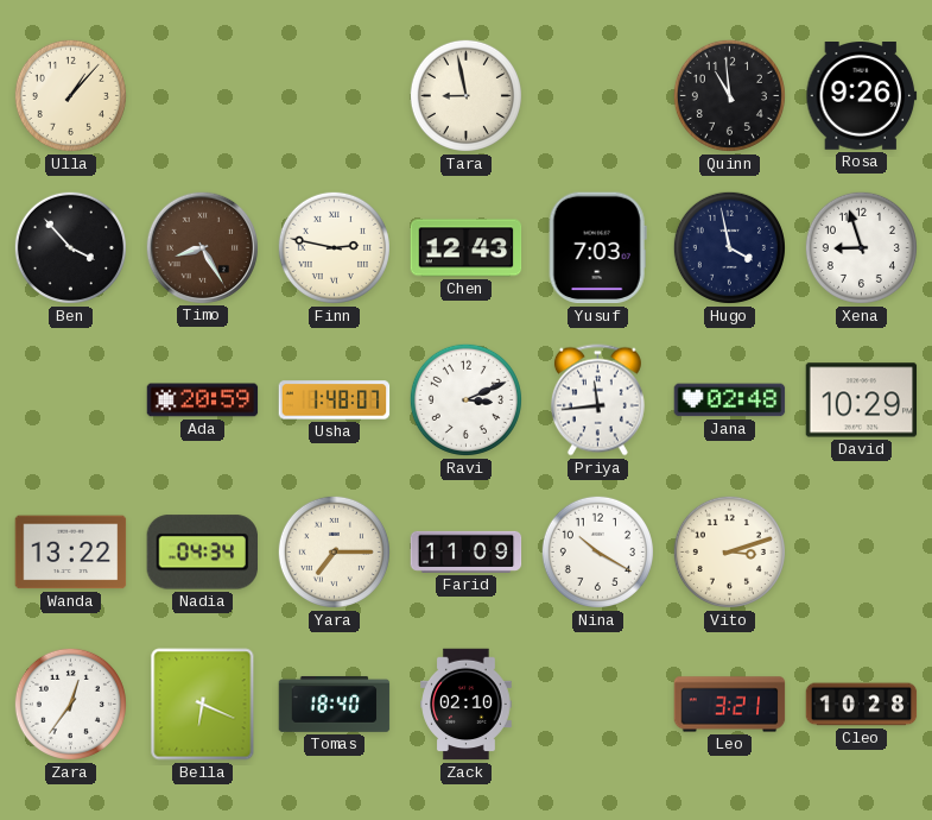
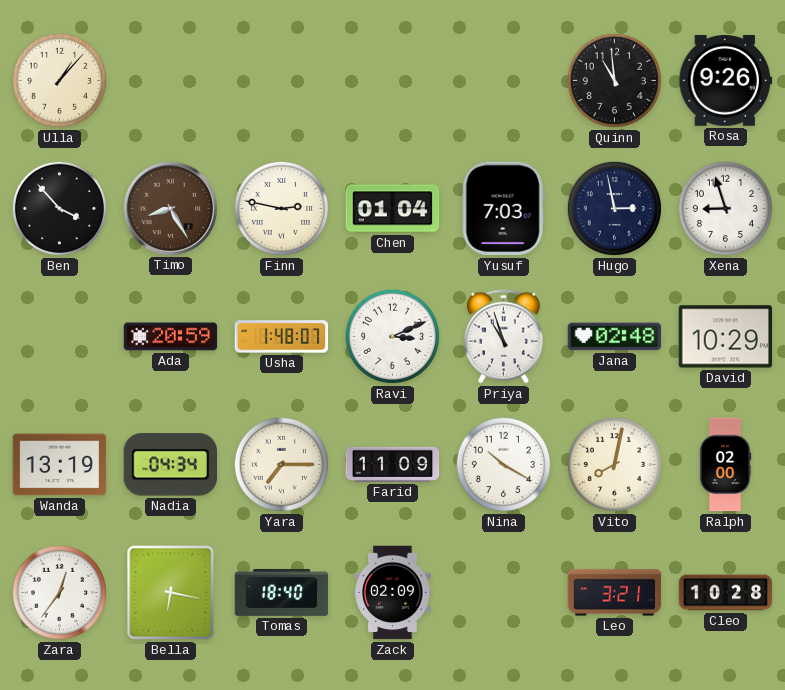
Tara: 8:58 -> none (465, 95)
Chen: 12:43 -> 01:04 (393, 209)
Hugo: 3:58 -> 2:58 (614, 208)
Priya: 11:44 -> 10:57 (503, 337)
Wanda: 13:22 -> 13:19 (60, 465)
Vito: 3:12 -> 8:02 (614, 464)
Ralph: none -> 02:00 (725, 465)
Bella: 6:19 -> 6:17 (171, 593)
Zack: 02:10 -> 02:09 (393, 593)
